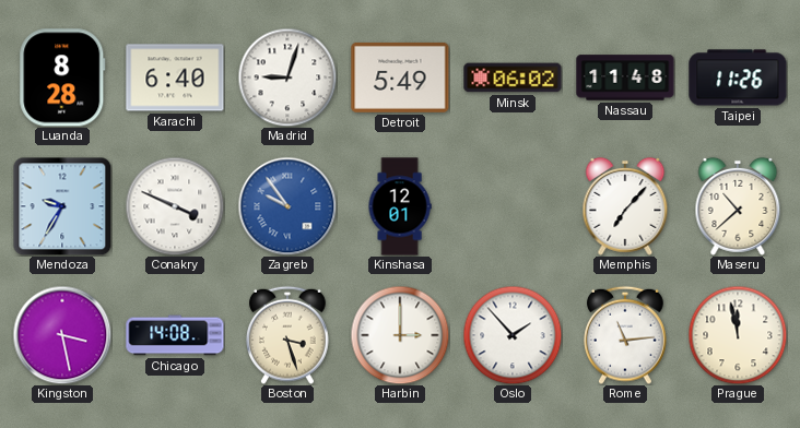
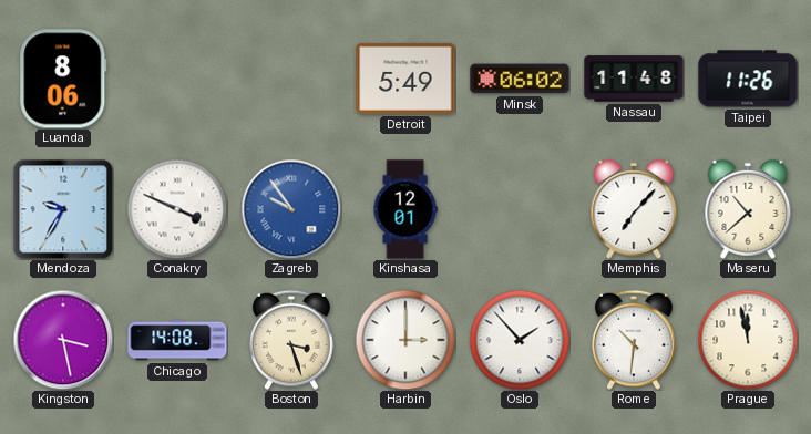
Luanda: 8:28 -> 8:06 (63, 79)
Karachi: 6:40 -> none (175, 78)
Madrid: 9:03 -> none (287, 78)
Rome: 11:14 -> 10:31 (634, 340)
